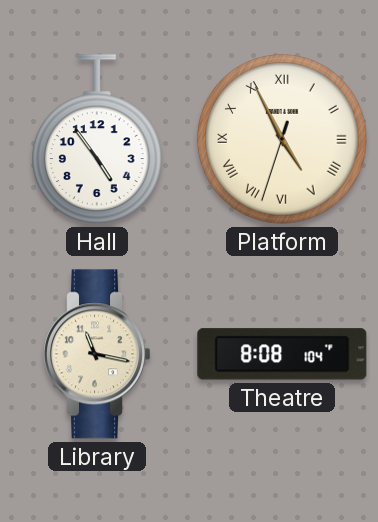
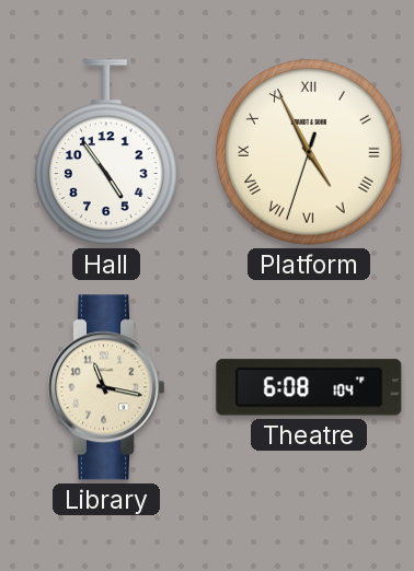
Theatre: 8:08 -> 6:08 (309, 387)
